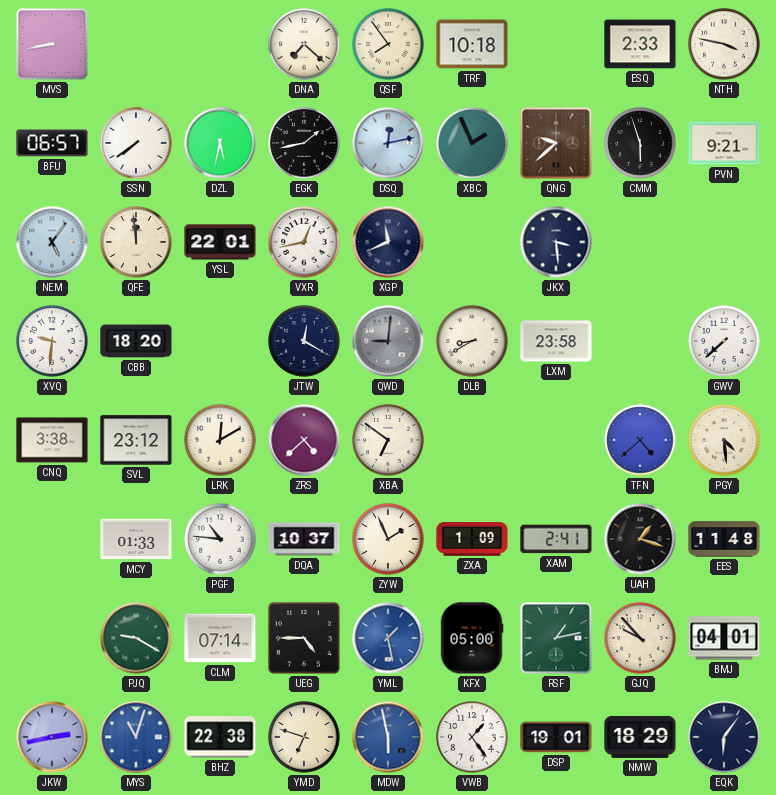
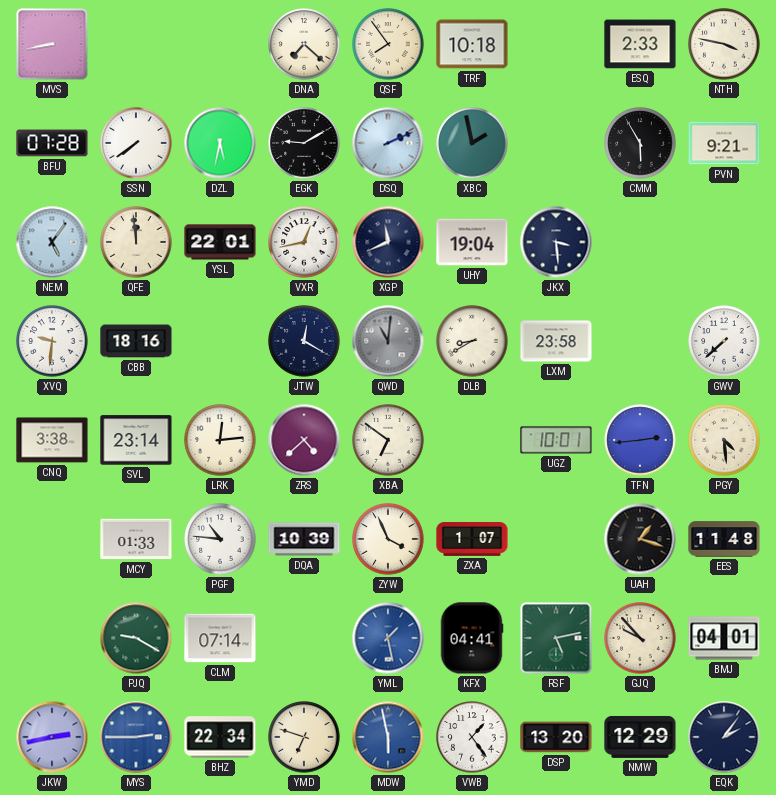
BFU: 06:57 -> 07:28 (52, 143)
EGK: 1:43 -> 9:10 (304, 143)
DSQ: 12:13 -> 2:11 (388, 143)
XBC: 1:56 -> 1:58 (472, 143)
QNG: 9:38 -> none (556, 143)
CMM: 5:57 -> 5:55 (640, 143)
UHY: none -> 19:04 (472, 242)
CBB: 18:20 -> 18:16 (136, 341)
QWD: 9:01 -> 11:01 (388, 341)
SVL: 23:12 -> 23:14 (136, 440)
LRK: 12:10 -> 12:14 (220, 440)
UGZ: none -> 10:01 (556, 440)
TFN: 4:38 -> 2:44 (640, 440)
DQA: 10:37 -> 10:39 (304, 539)
ZYW: 1:56 -> 3:56 (388, 539)
ZXA: 1:09 -> 1:07 (472, 540)
XAM: 2:41 -> none (556, 539)
UEG: 4:45 -> none (304, 638)
KFX: 05:00 -> 04:41 (472, 638)
RSF: 1:13 -> 5:13 (556, 638)
MYS: 11:03 -> 2:45 (136, 737)
BHZ: 22:38 -> 22:34 (220, 737)
DSP: 19:01 -> 13:20 (556, 737)
NMW: 18:29 -> 12:29 (640, 737)
EQK: 6:06 -> 2:06 (724, 737)
